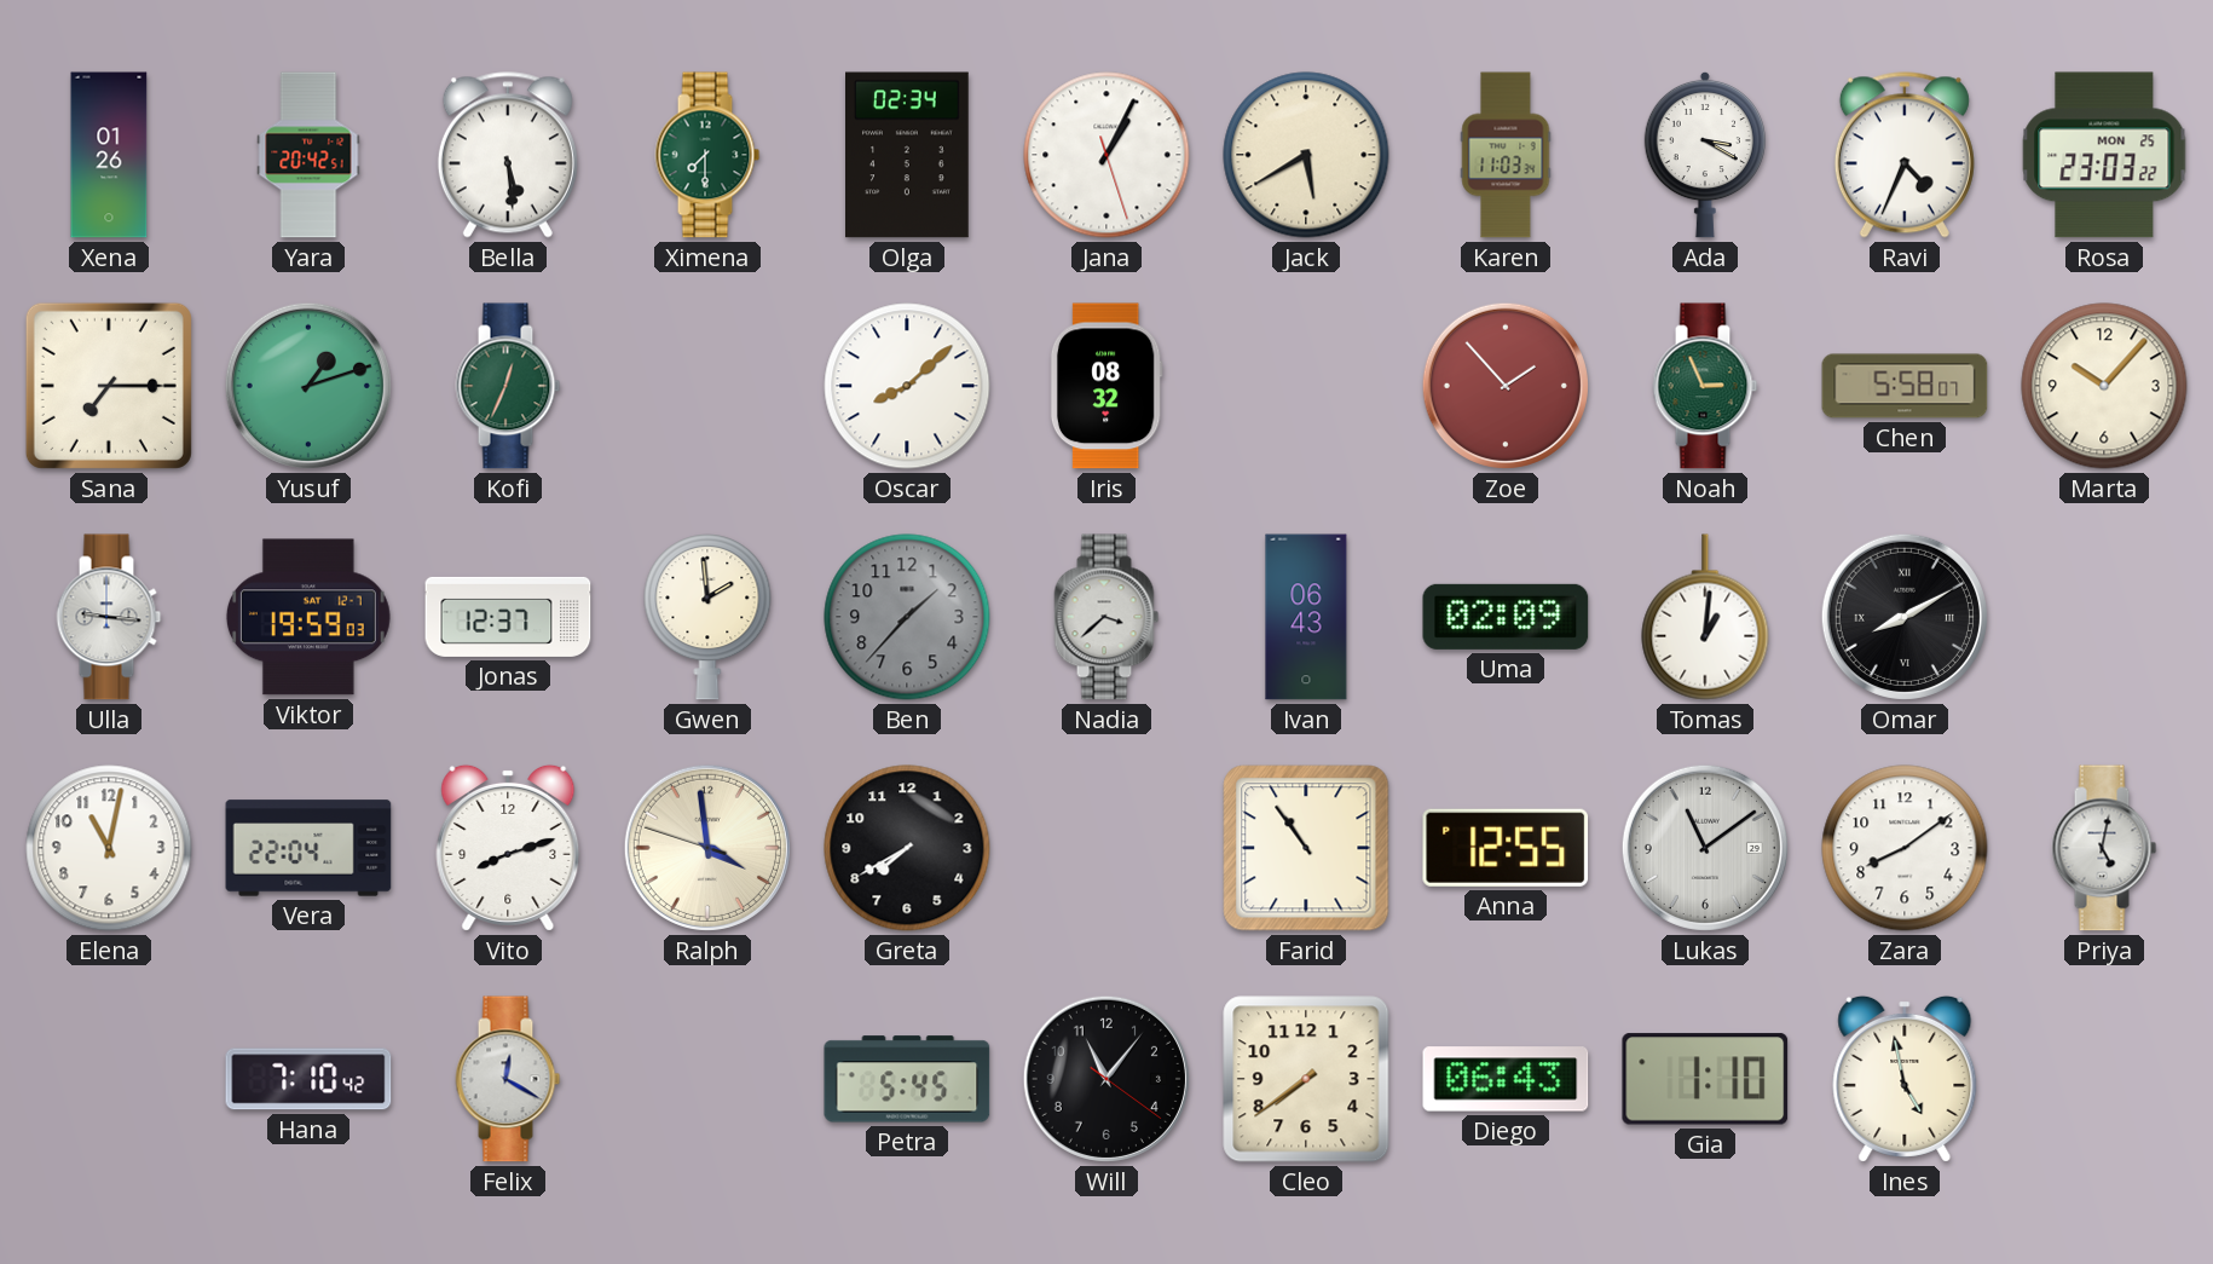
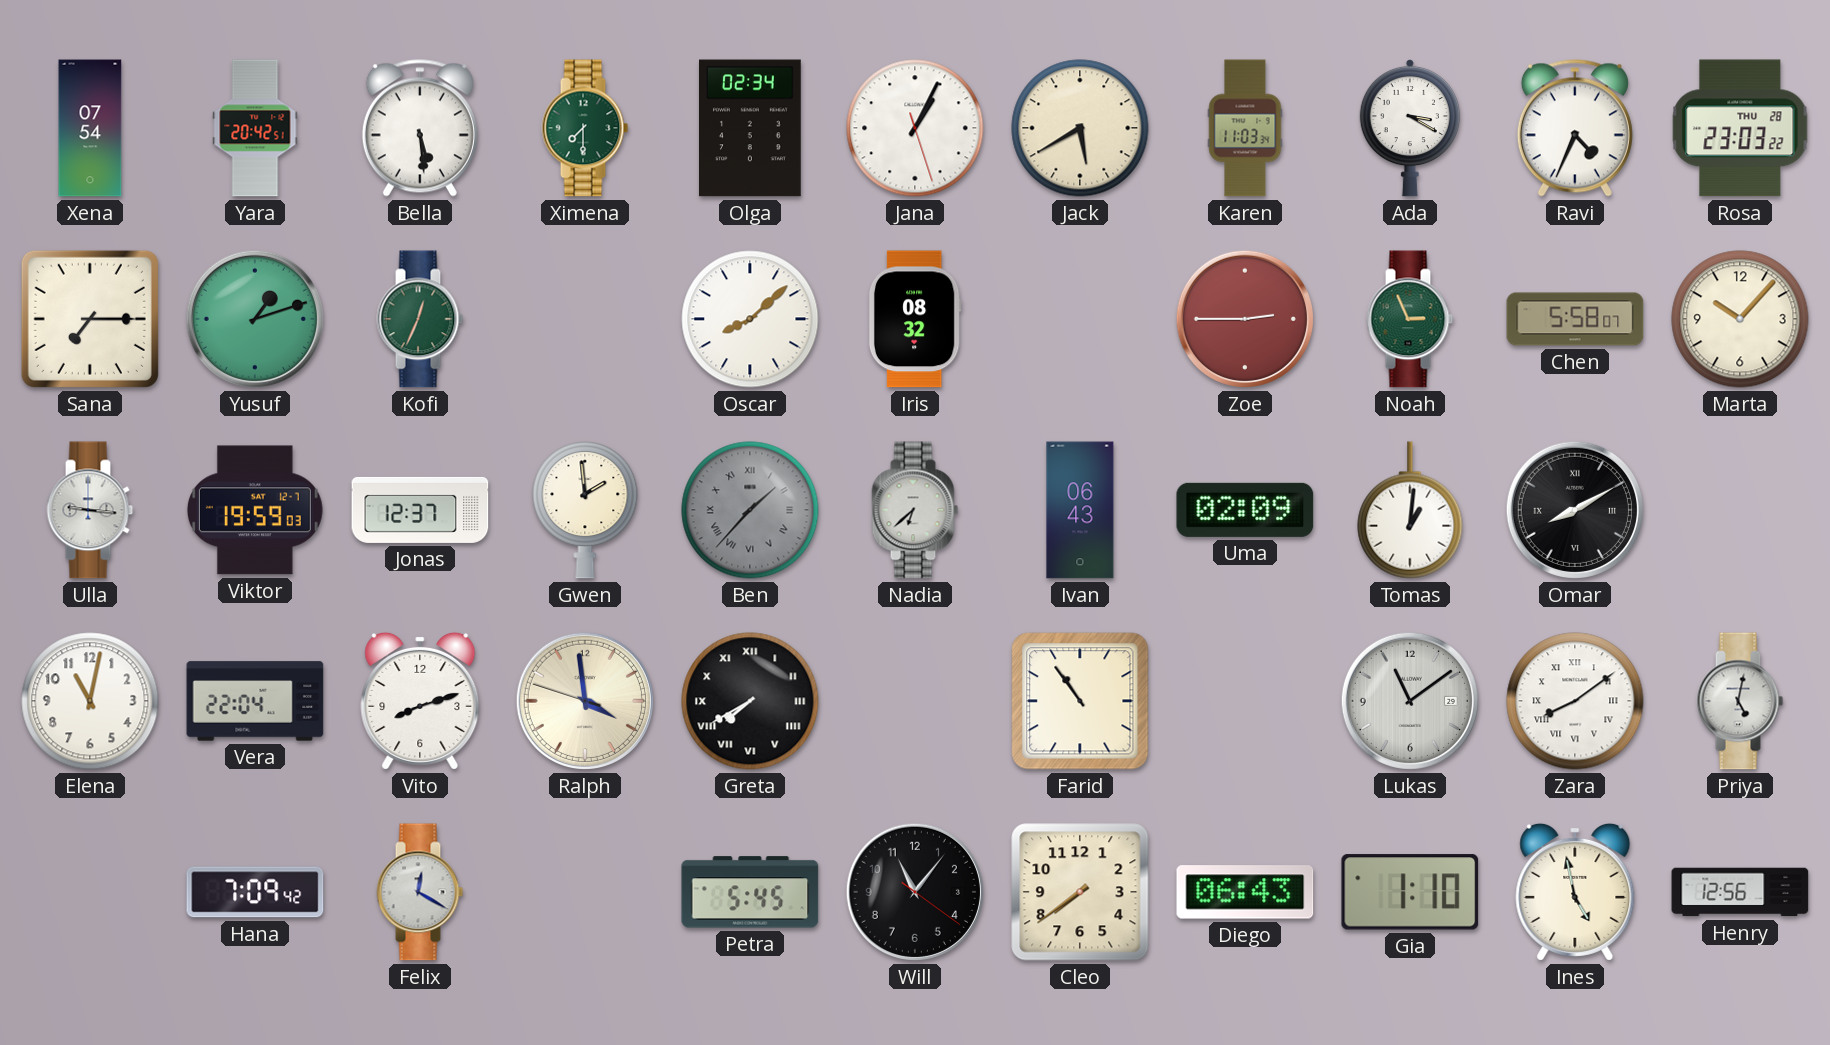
Xena: 01:26 -> 07:54 (90, 128)
Rosa date: MON 25 -> THU 28 (1740, 128)
Zoe: 1:53 -> 2:45 (1245, 319)
Ben numerals: Arabic -> Roman (750, 510)
Nadia: 3:38 -> 6:38 (915, 510)
Greta numerals: Arabic -> Roman (750, 701)
Anna: 12:55 -> none (1506, 848)
Zara numerals: Arabic -> Roman (1575, 701)
Hana: 7:10 -> 7:09 (255, 892)
Henry: none -> 12:56 (1740, 892)
